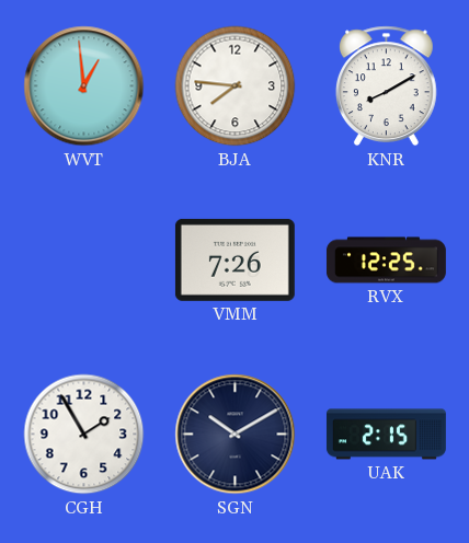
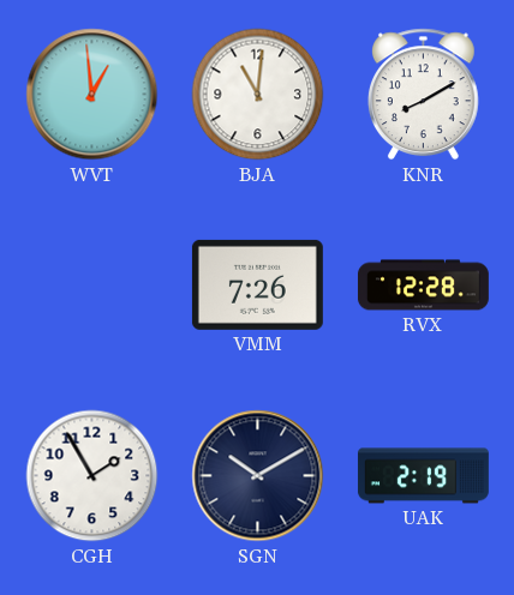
BJA: 7:46 -> 11:01 (258, 95)
RVX: 12:25 -> 12:28 (423, 286)
UAK: 2:15 -> 2:19 (423, 476)
